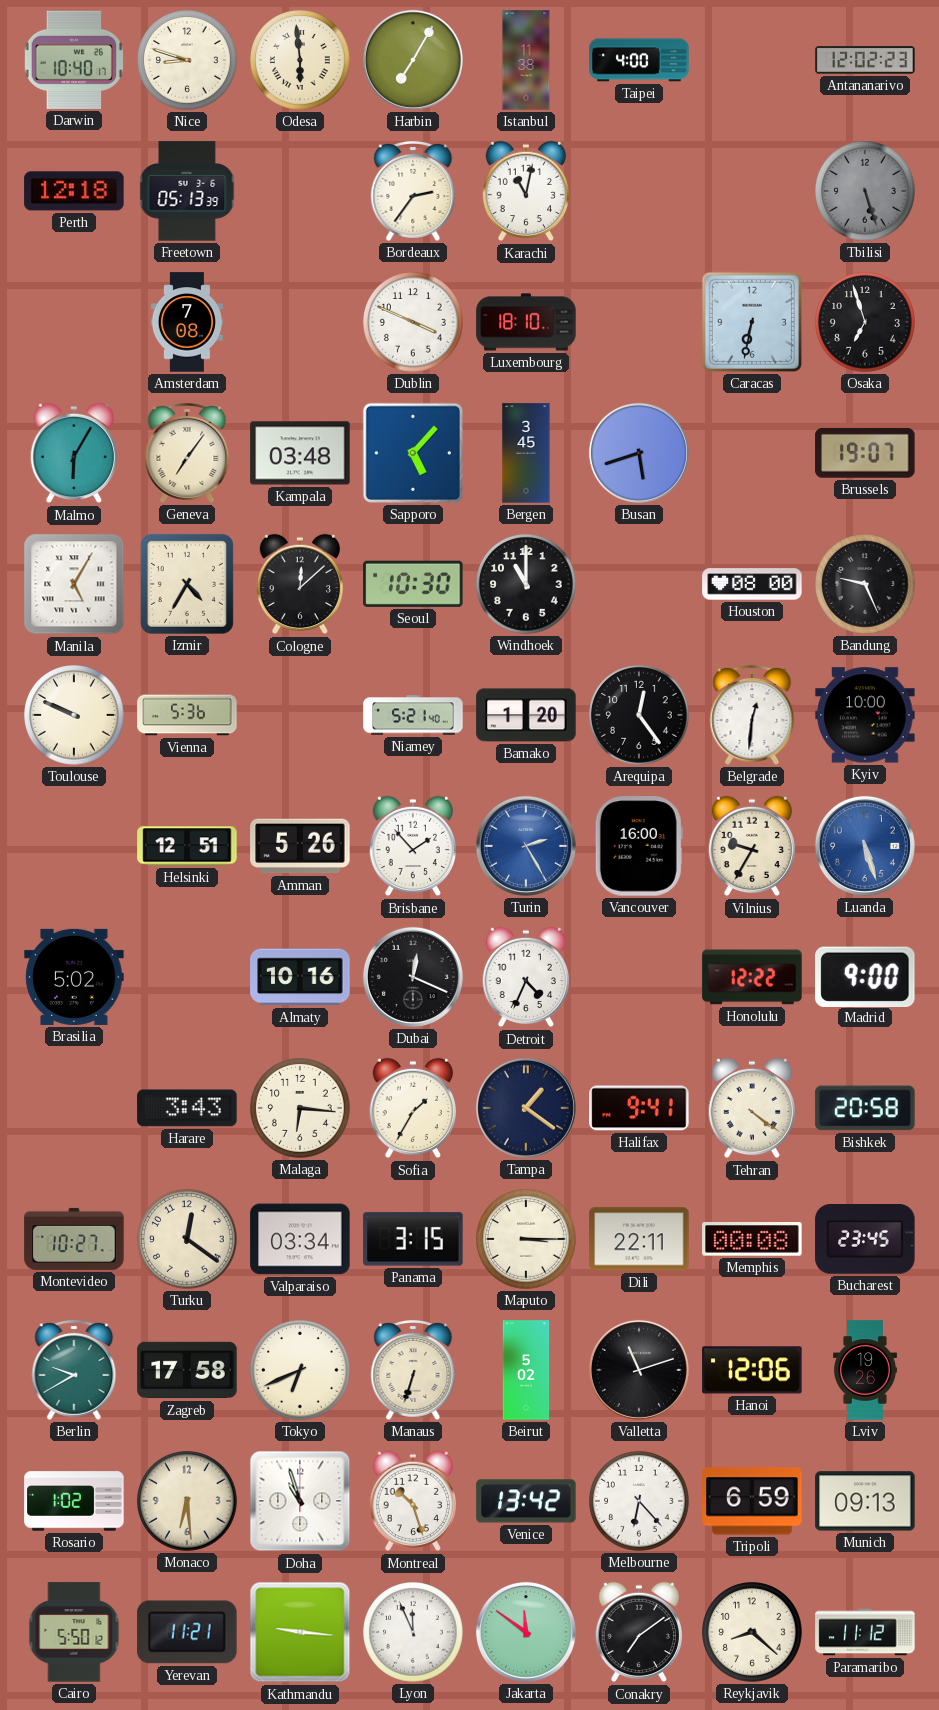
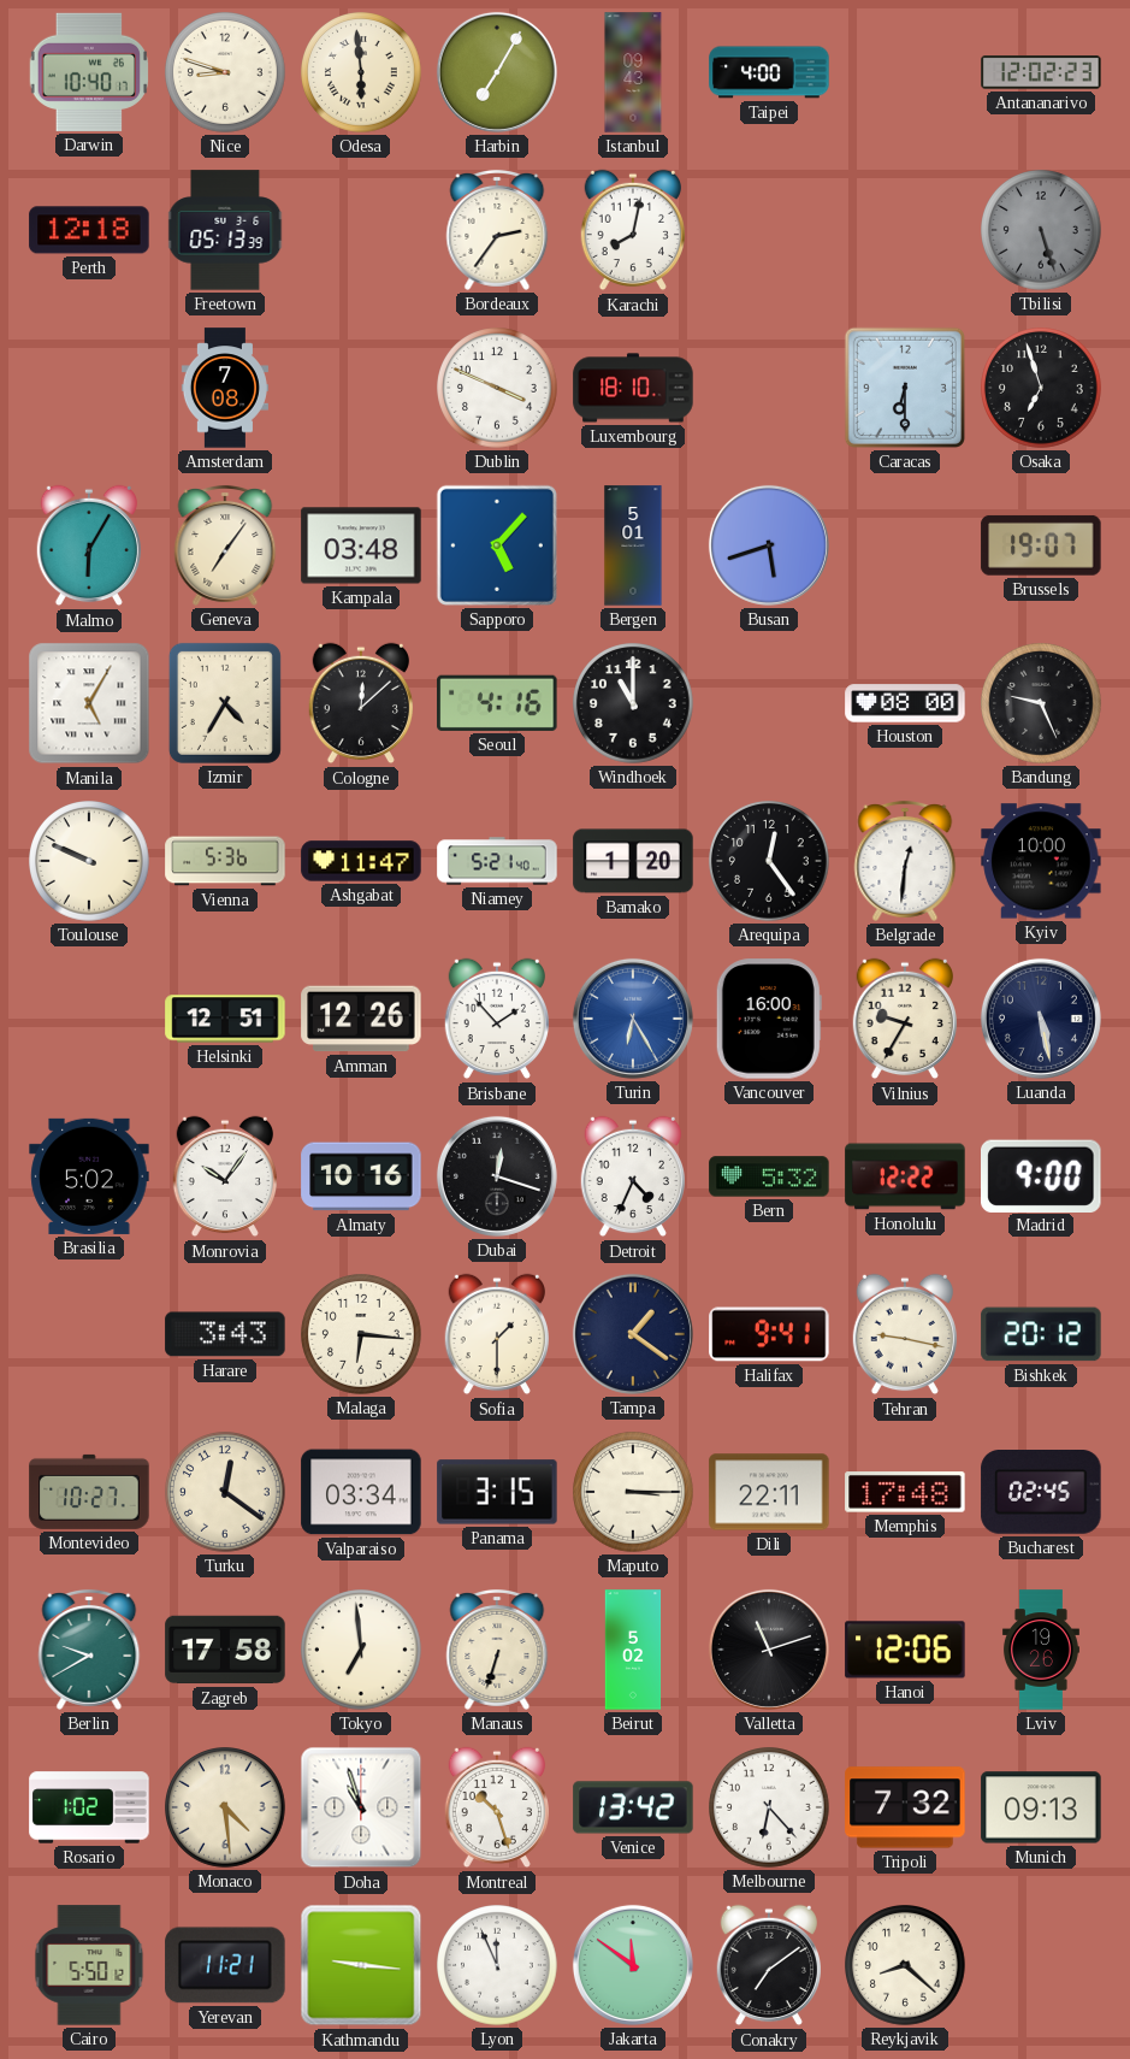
Istanbul: 11:38 -> 09:43 (633, 72)
Karachi: 11:02 -> 8:02 (632, 230)
Caracas: 6:32 -> 6:30 (905, 388)
Bergen: 3:45 -> 5:01 (633, 545)
Seoul: 10:30 -> 4:16 (497, 703)
Ashgabat: none -> 11:47 (361, 861)
Amman: 5:26 -> 12:26 (361, 1019)
Turin: 2:25 -> 6:25 (633, 1019)
Luanda: 5:27 -> 5:28 (1041, 1019)
Luanda dial: blue -> navy (1041, 1019)
Monrovia: none -> 10:06 (224, 1176)
Dubai: 12:19 -> 12:18 (497, 1176)
Bern: none -> 5:32 (769, 1176)
Sofia: 1:35 -> 1:30 (496, 1334)
Tehran: 4:21 -> 9:17 (904, 1334)
Bishkek: 20:58 -> 20:12 (1041, 1334)
Memphis: 00:08 -> 17:48 (905, 1492)
Bucharest: 23:45 -> 02:45 (1041, 1493)
Tokyo: 6:41 -> 6:59 (362, 1651)
Monaco: 6:29 -> 4:29 (226, 1809)
Tripoli: 6:59 -> 7:32 (905, 1807)
Paramaribo: 11:12 -> none (865, 1632)
